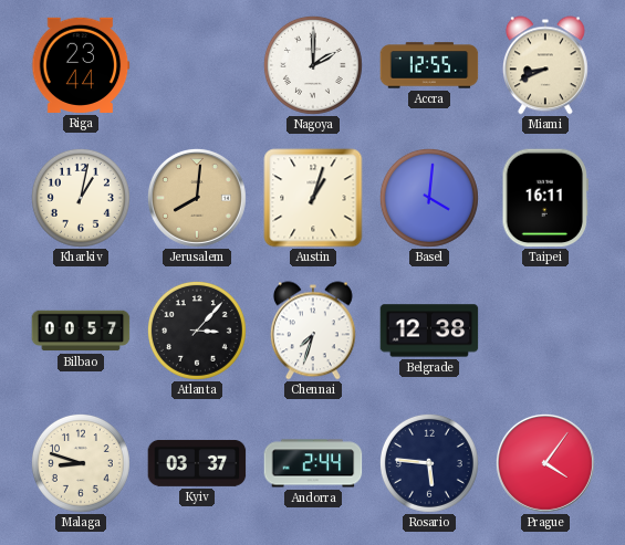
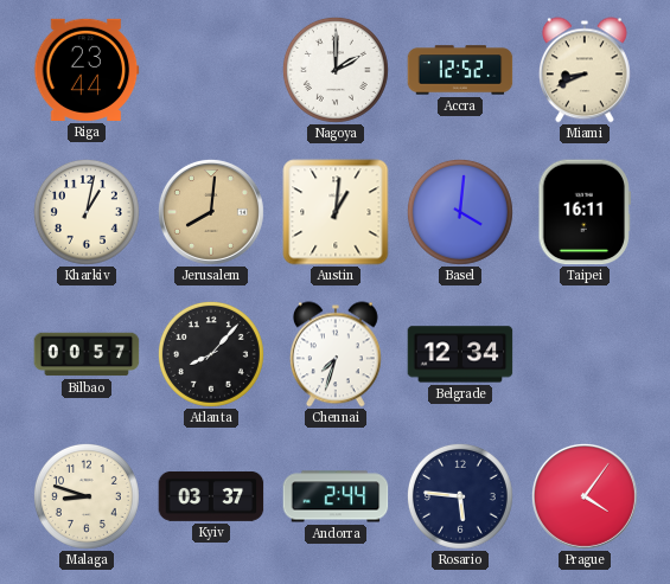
Accra: 12:55 -> 12:52 (460, 70)
Austin: 1:03 -> 1:01 (336, 212)
Atlanta: 3:07 -> 8:07 (211, 354)
Belgrade: 12:38 -> 12:34 (460, 354)
